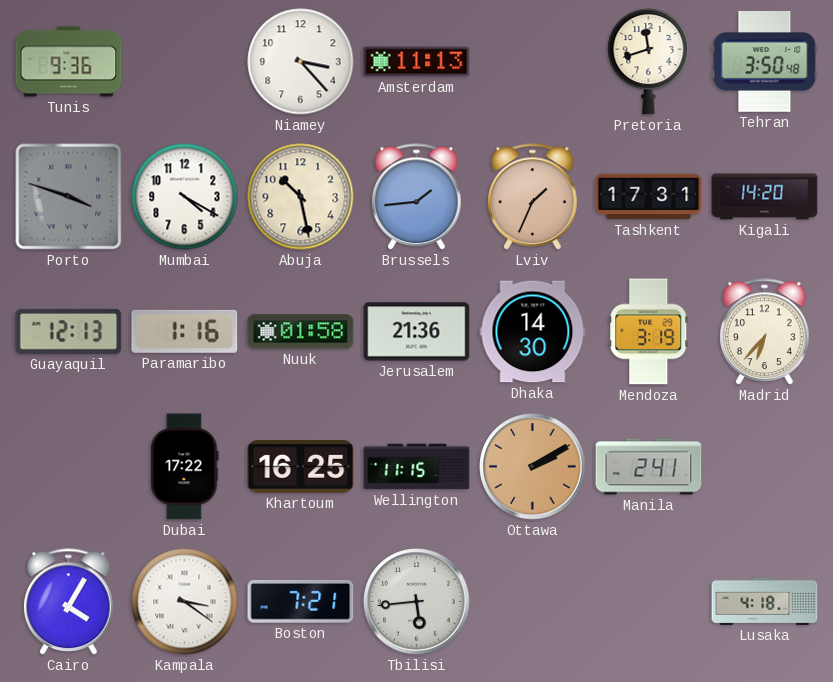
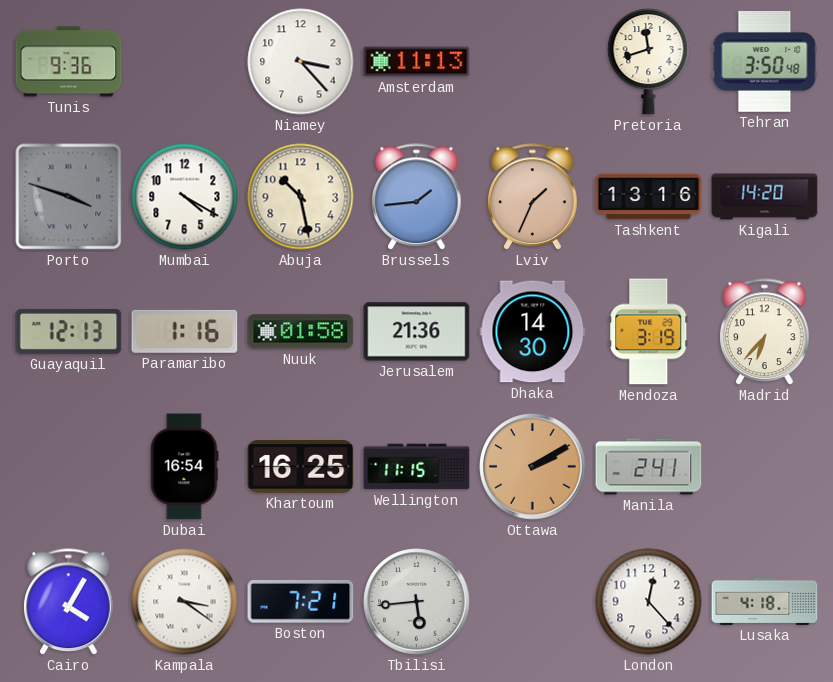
Tashkent: 17:31 -> 13:16 (649, 197)
Dubai: 17:22 -> 16:54 (185, 467)
London: none -> 12:23 (649, 602)
